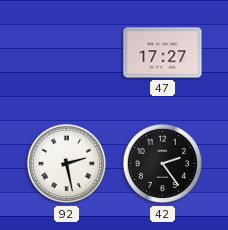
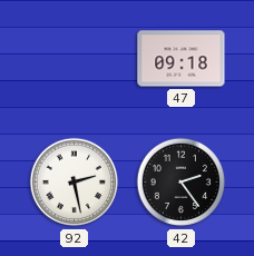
47: 17:27 -> 09:18 (182, 59)
